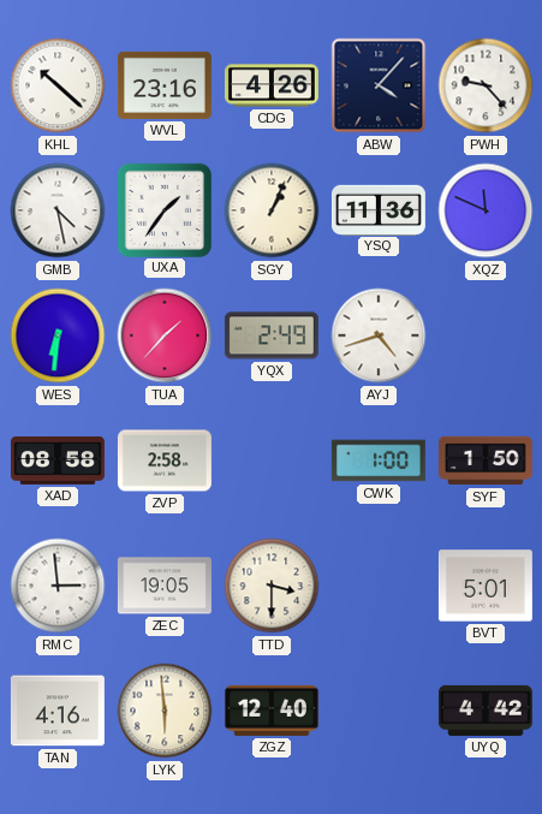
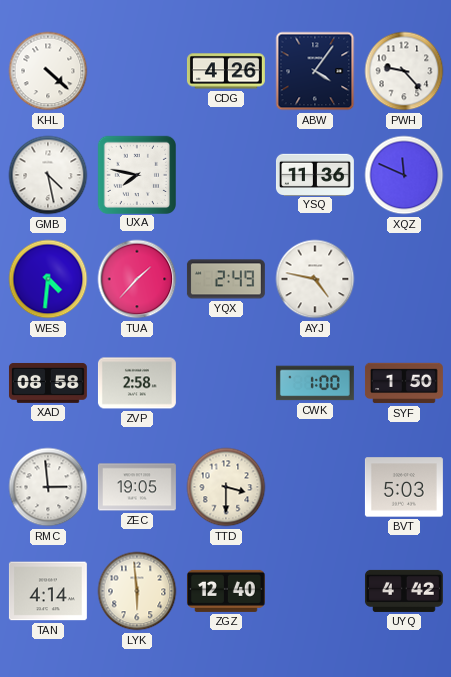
KHL: 10:22 -> 4:22 (48, 71)
WVL: 23:16 -> none (165, 85)
ABW: 4:07 -> 4:06 (315, 71)
UXA: 1:36 -> 7:47 (136, 174)
SGY: 1:04 -> none (272, 210)
WES: 6:31 -> 4:31 (48, 279)
AYJ: 4:42 -> 4:47 (315, 279)
BVT: 5:01 -> 5:03 (404, 487)
TAN: 4:16 -> 4:14 (48, 591)
